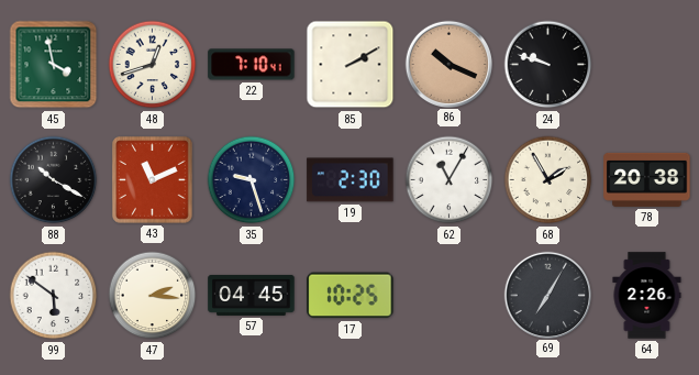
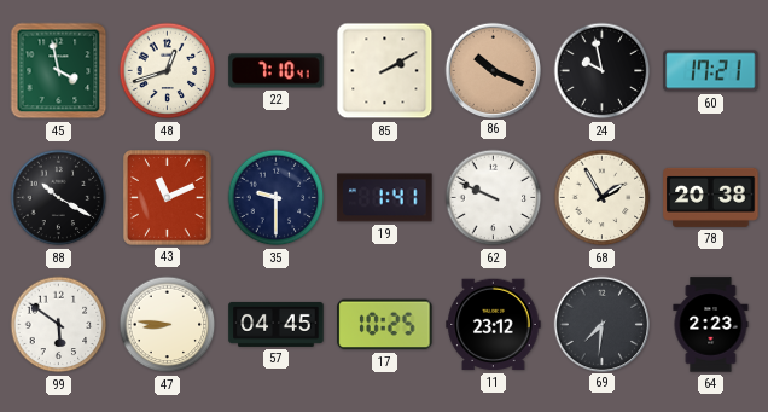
24: 9:48 -> 9:58 (603, 71)
60: none -> 17:21 (711, 71)
35: 9:27 -> 9:30 (277, 198)
19: 2:30 -> 1:41 (385, 198)
62: 11:05 -> 9:49 (494, 198)
47: 2:16 -> 8:46 (168, 325)
11: none -> 23:12 (494, 325)
69: 7:05 -> 7:31 (601, 324)
64: 2:26 -> 2:23 (711, 325)
